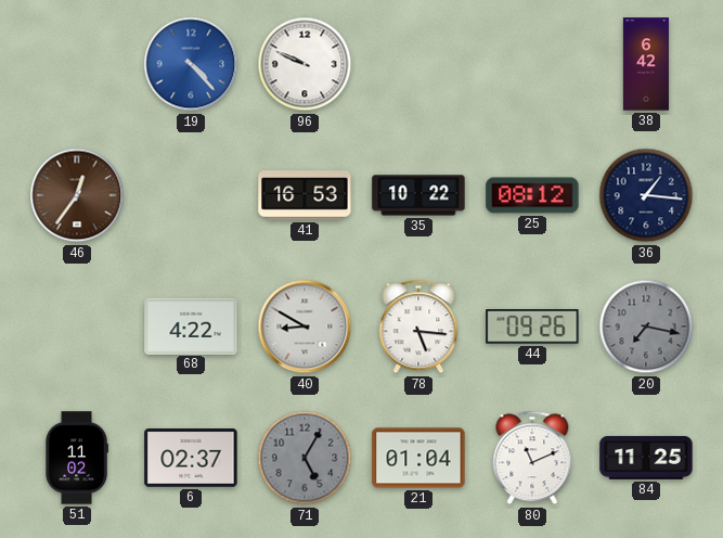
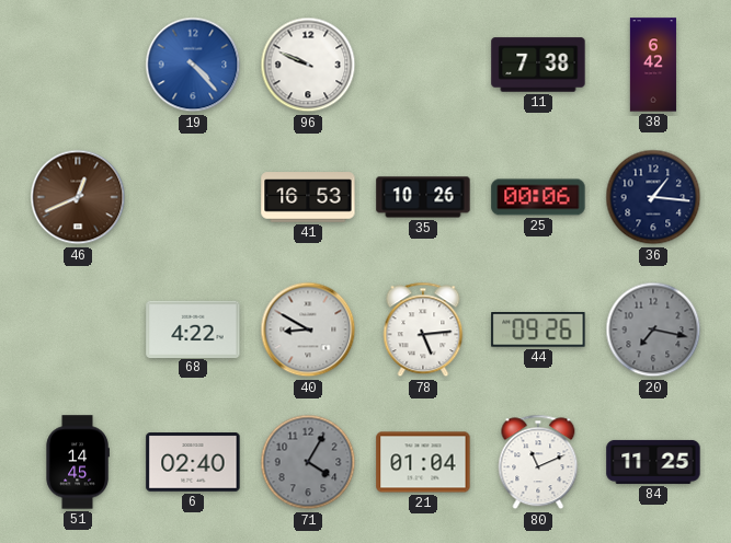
11: none -> 7:38 (538, 65)
46: 12:36 -> 12:41 (78, 197)
35: 10:22 -> 10:26 (423, 197)
25: 08:12 -> 00:06 (538, 197)
78: 5:16 -> 5:14 (423, 330)
51: 11:02 -> 14:45 (78, 462)
6: 02:37 -> 02:40 (193, 462)
71: 5:05 -> 4:05 (308, 462)
